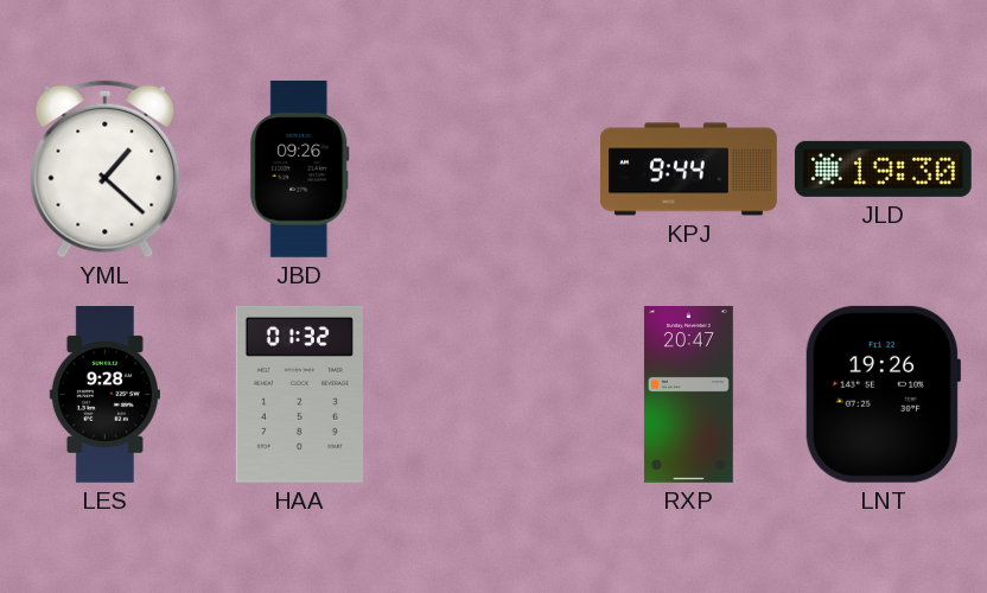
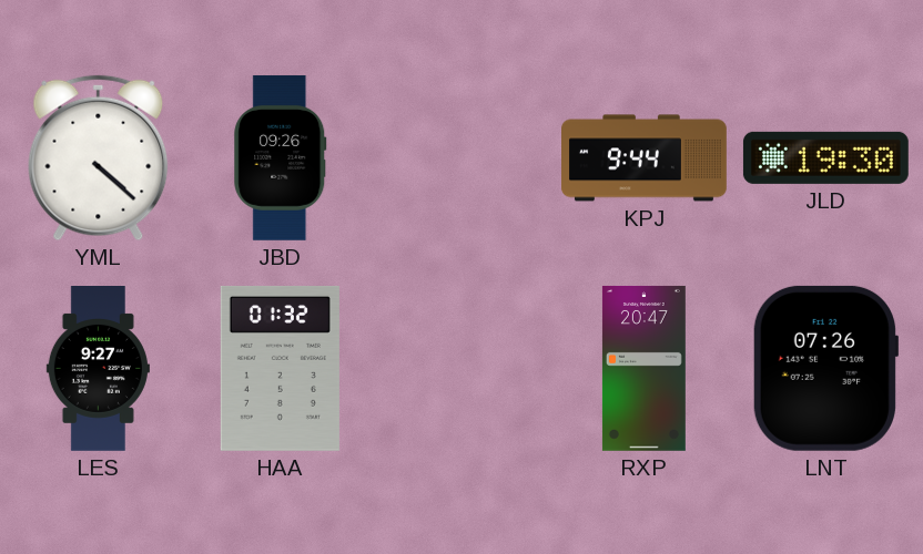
YML: 1:22 -> 4:22 (99, 158)
LES: 9:28 -> 9:27 (98, 369)
LNT: 19:26 -> 07:26 (824, 368)
